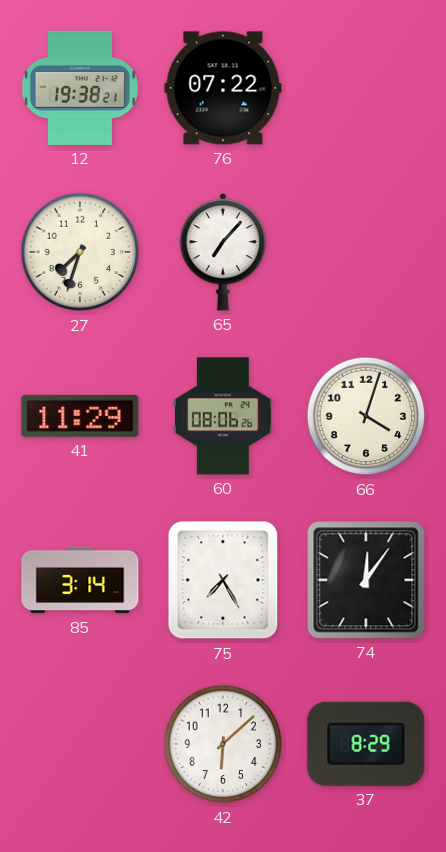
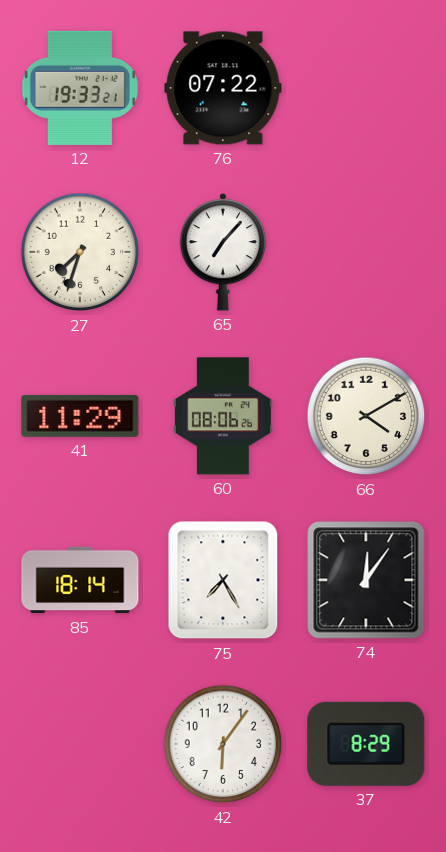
12: 19:38 -> 19:33 (80, 88)
66: 4:03 -> 4:10 (366, 416)
85: 3:14 -> 18:14 (80, 580)
42: 6:08 -> 6:06 (223, 744)
